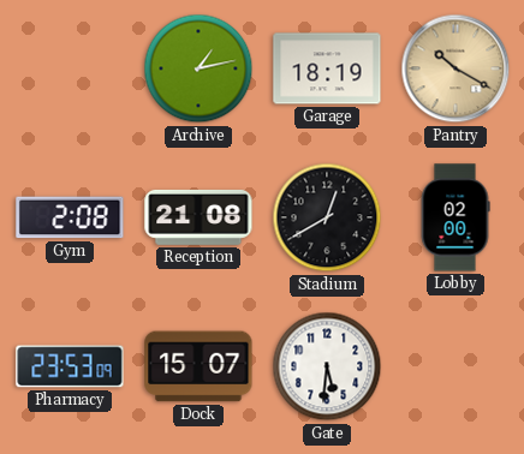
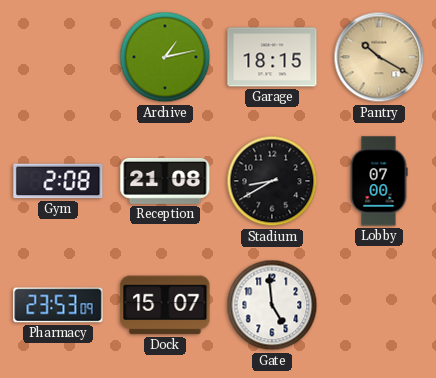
Garage: 18:19 -> 18:15 (272, 57)
Stadium: 12:40 -> 8:40 (272, 181)
Lobby: 02:00 -> 07:00 (379, 181)
Gate: 5:31 -> 4:59 (272, 305)
